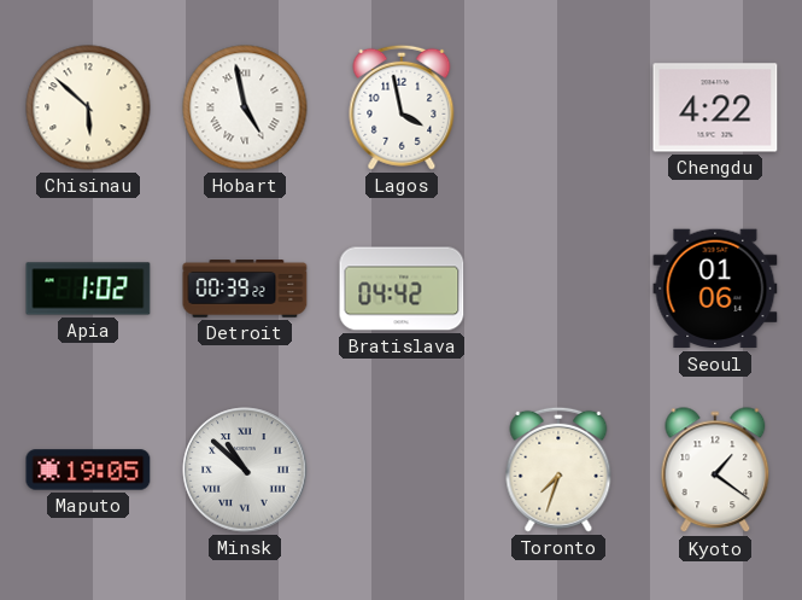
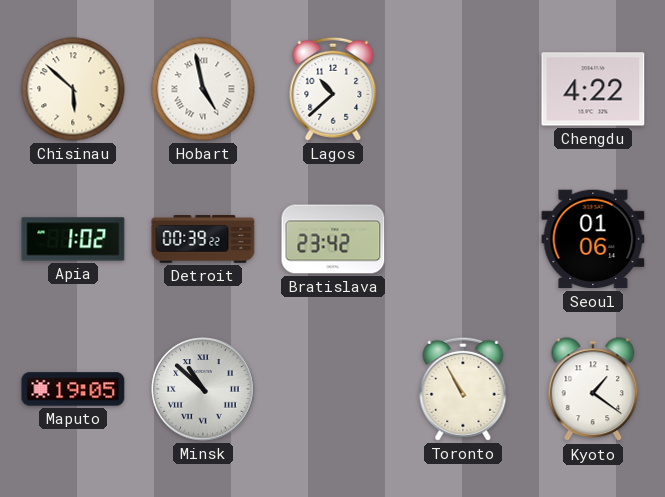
Lagos: 3:58 -> 10:38 (333, 89)
Bratislava: 04:42 -> 23:42 (333, 239)
Toronto: 7:33 -> 10:55 (463, 389)
